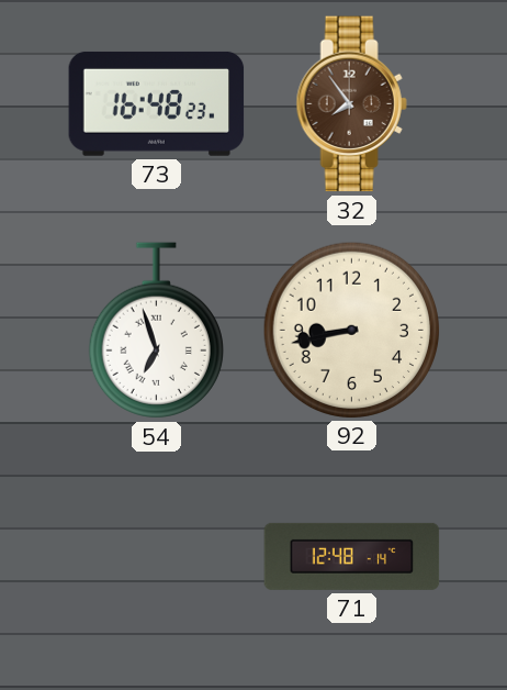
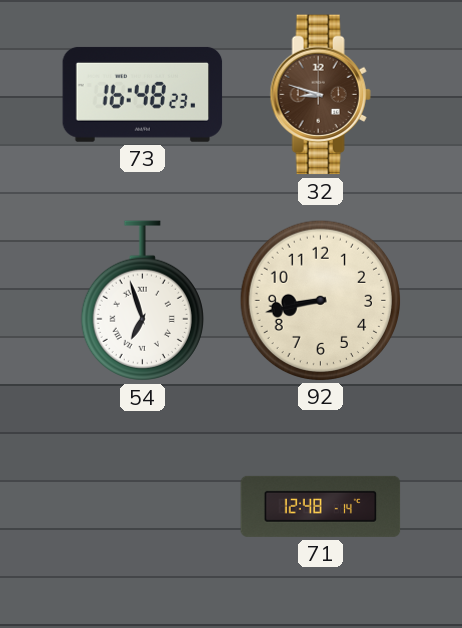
32: 7:54 -> 8:48 (320, 95)
